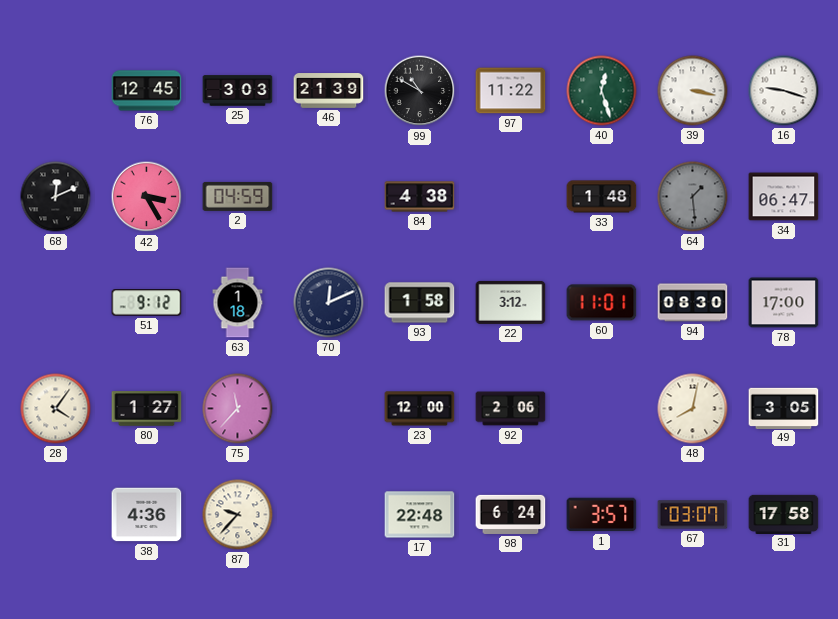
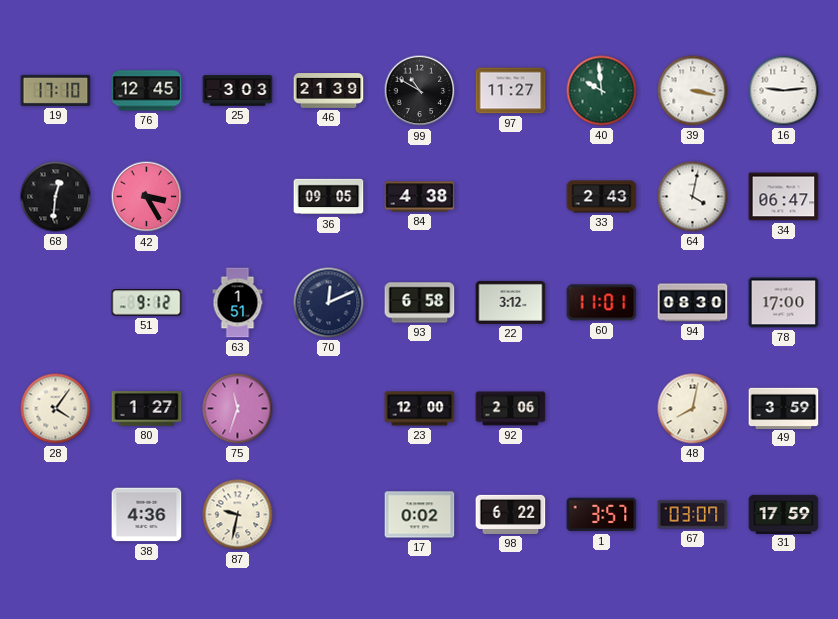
19: none -> 17:10 (56, 90)
97: 11:22 -> 11:27 (511, 91)
40: 12:27 -> 9:59 (602, 91)
16: 9:18 -> 9:14 (784, 91)
68: 12:11 -> 12:31 (56, 197)
2: 04:59 -> none (238, 196)
36: none -> 09:05 (329, 197)
33: 1:48 -> 2:43 (602, 197)
64: 1:29 -> 4:02 (693, 197)
64 dial: grey -> white (693, 197)
63: 1:18 -> 1:51 (238, 303)
93: 1:58 -> 6:58 (420, 303)
75: 11:37 -> 11:33 (238, 409)
49: 3:05 -> 3:59 (784, 408)
87: 9:37 -> 9:32 (238, 515)
17: 22:48 -> 0:02 (420, 515)
98: 6:24 -> 6:22 (511, 514)
31: 17:58 -> 17:59 (784, 514)
